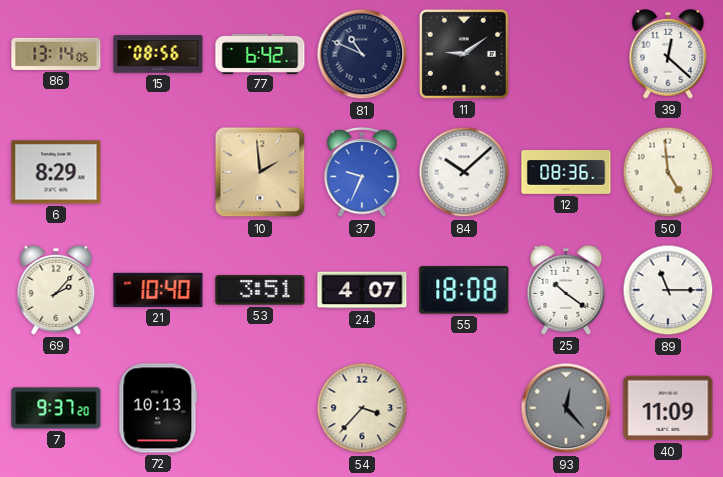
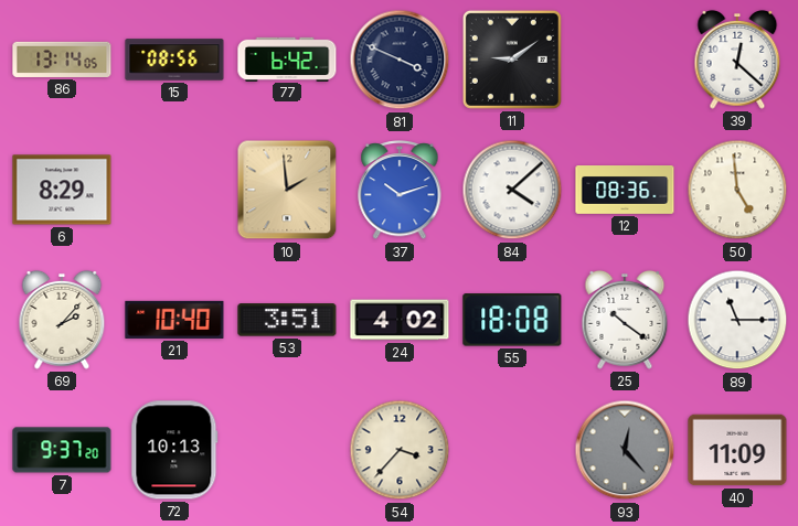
81: 10:49 -> 3:49 (400, 60)
37: 9:34 -> 10:12 (400, 191)
84: 10:08 -> 4:08 (512, 190)
24: 4:07 -> 4:02 (400, 320)
